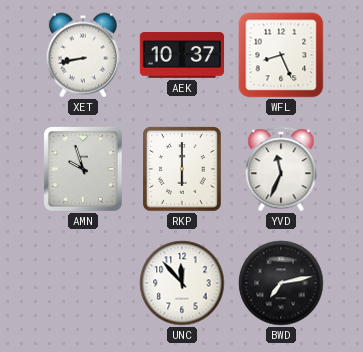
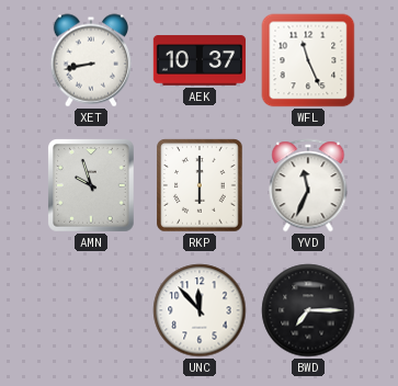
WFL: 8:26 -> 11:26 (308, 60)
BWD: 7:13 -> 7:15 (308, 310)
